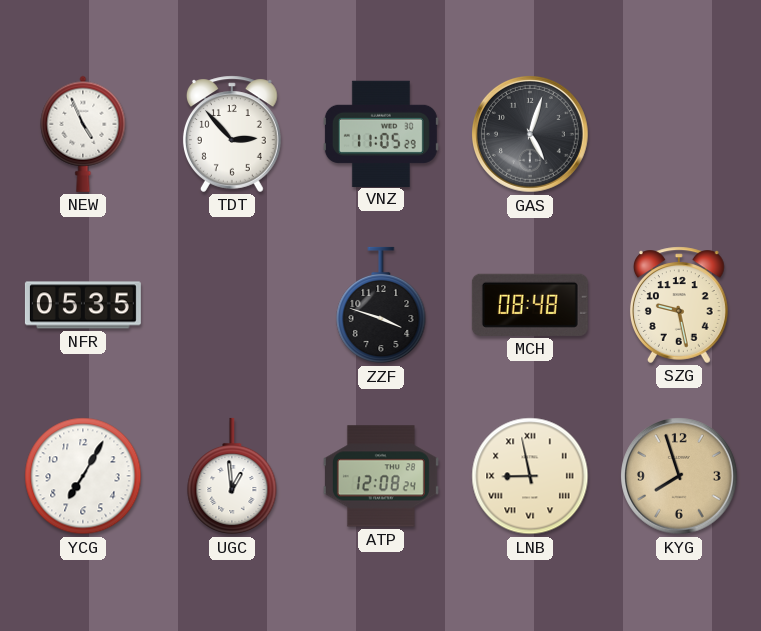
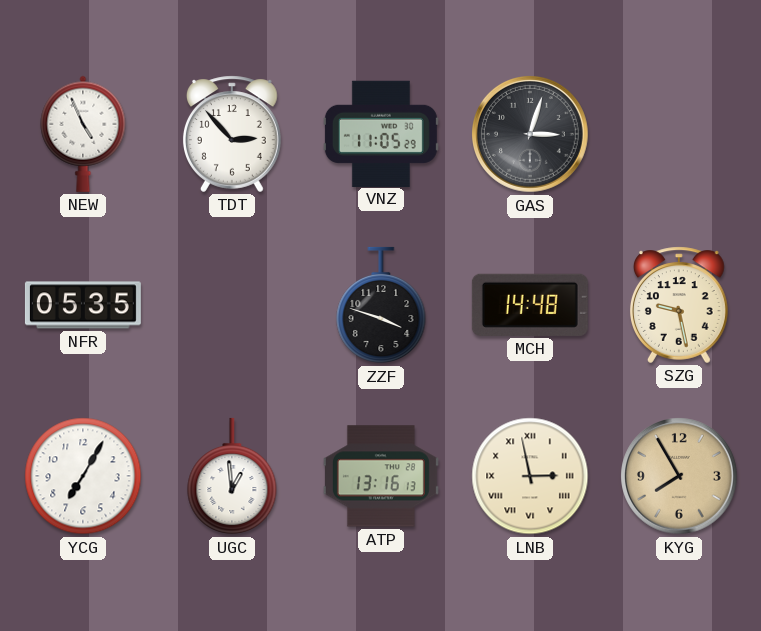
GAS: 5:03 -> 3:03 (531, 135)
MCH: 08:48 -> 14:48 (530, 305)
ATP: 12:08 -> 13:16 (381, 476)
LNB: 8:58 -> 2:58 (530, 476)
KYG: 7:57 -> 7:55 (680, 477)
